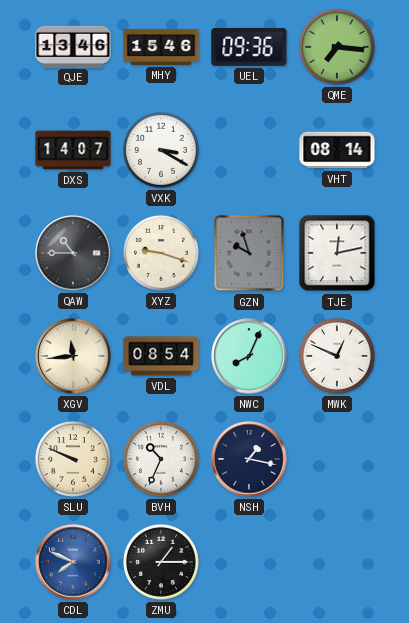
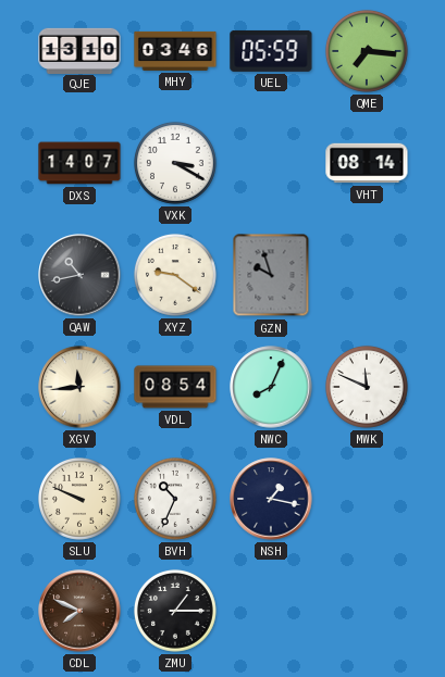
QJE: 13:46 -> 13:10 (79, 50)
MHY: 15:46 -> 03:46 (175, 51)
UEL: 09:36 -> 05:59 (271, 51)
QAW: 10:45 -> 10:43 (79, 275)
XYZ: 9:18 -> 9:21 (175, 275)
TJE: 12:13 -> none (337, 253)
MWK: 12:49 -> 11:49 (367, 387)
CDL dial: blue -> brown (79, 611)
